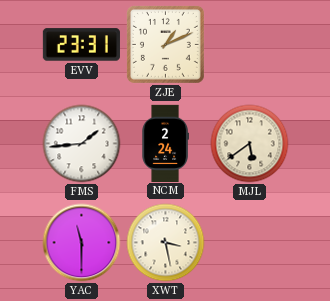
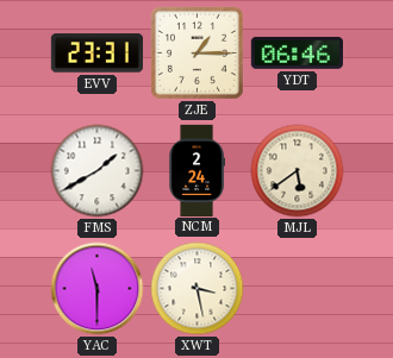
ZJE: 1:11 -> 1:15 (196, 52)
YDT: none -> 06:46 (297, 52)
FMS: 1:44 -> 1:40 (98, 171)
